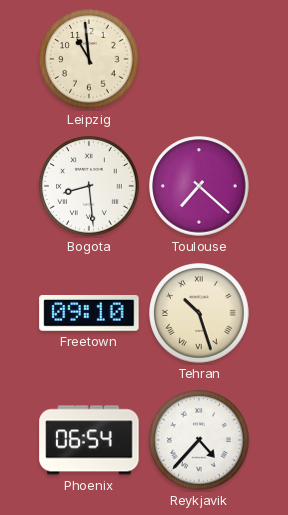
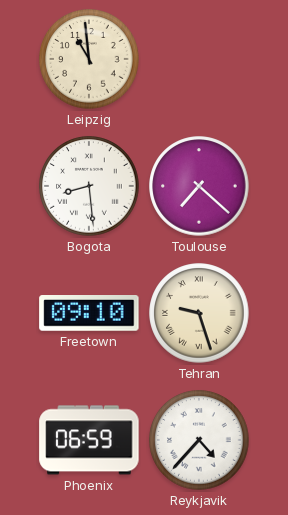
Tehran: 10:27 -> 9:27 (199, 313)
Phoenix: 06:54 -> 06:59 (89, 440)
